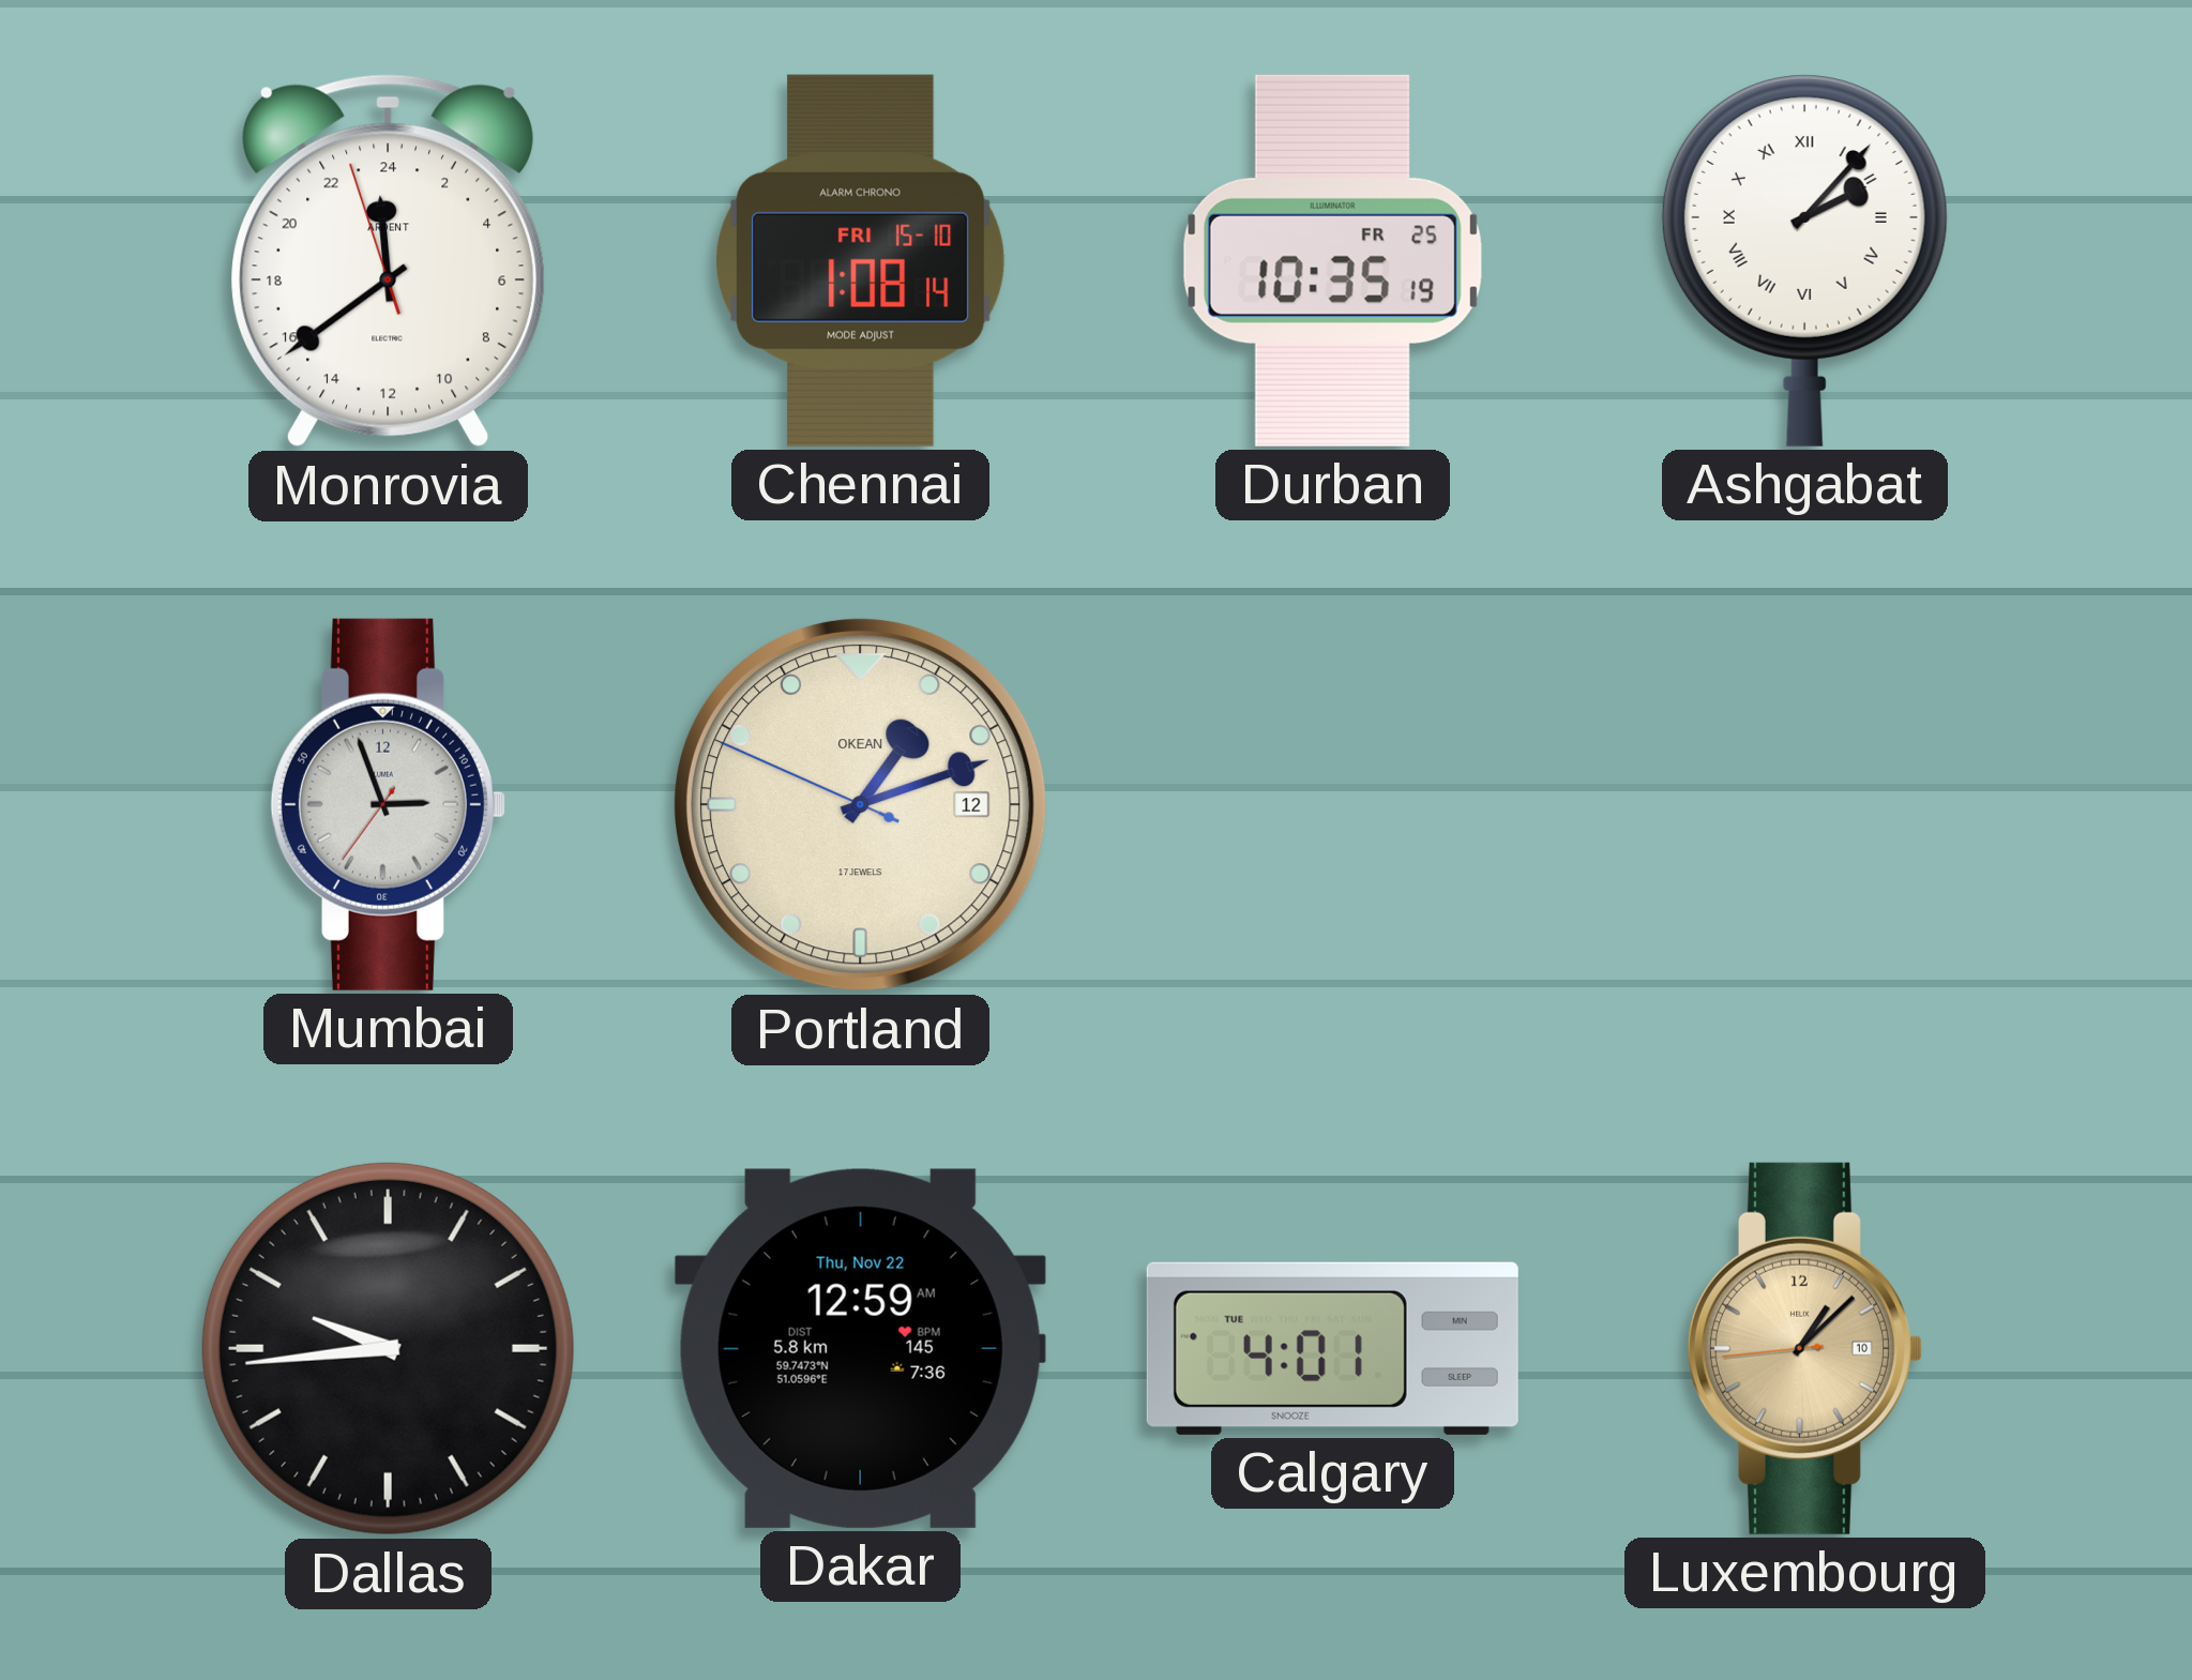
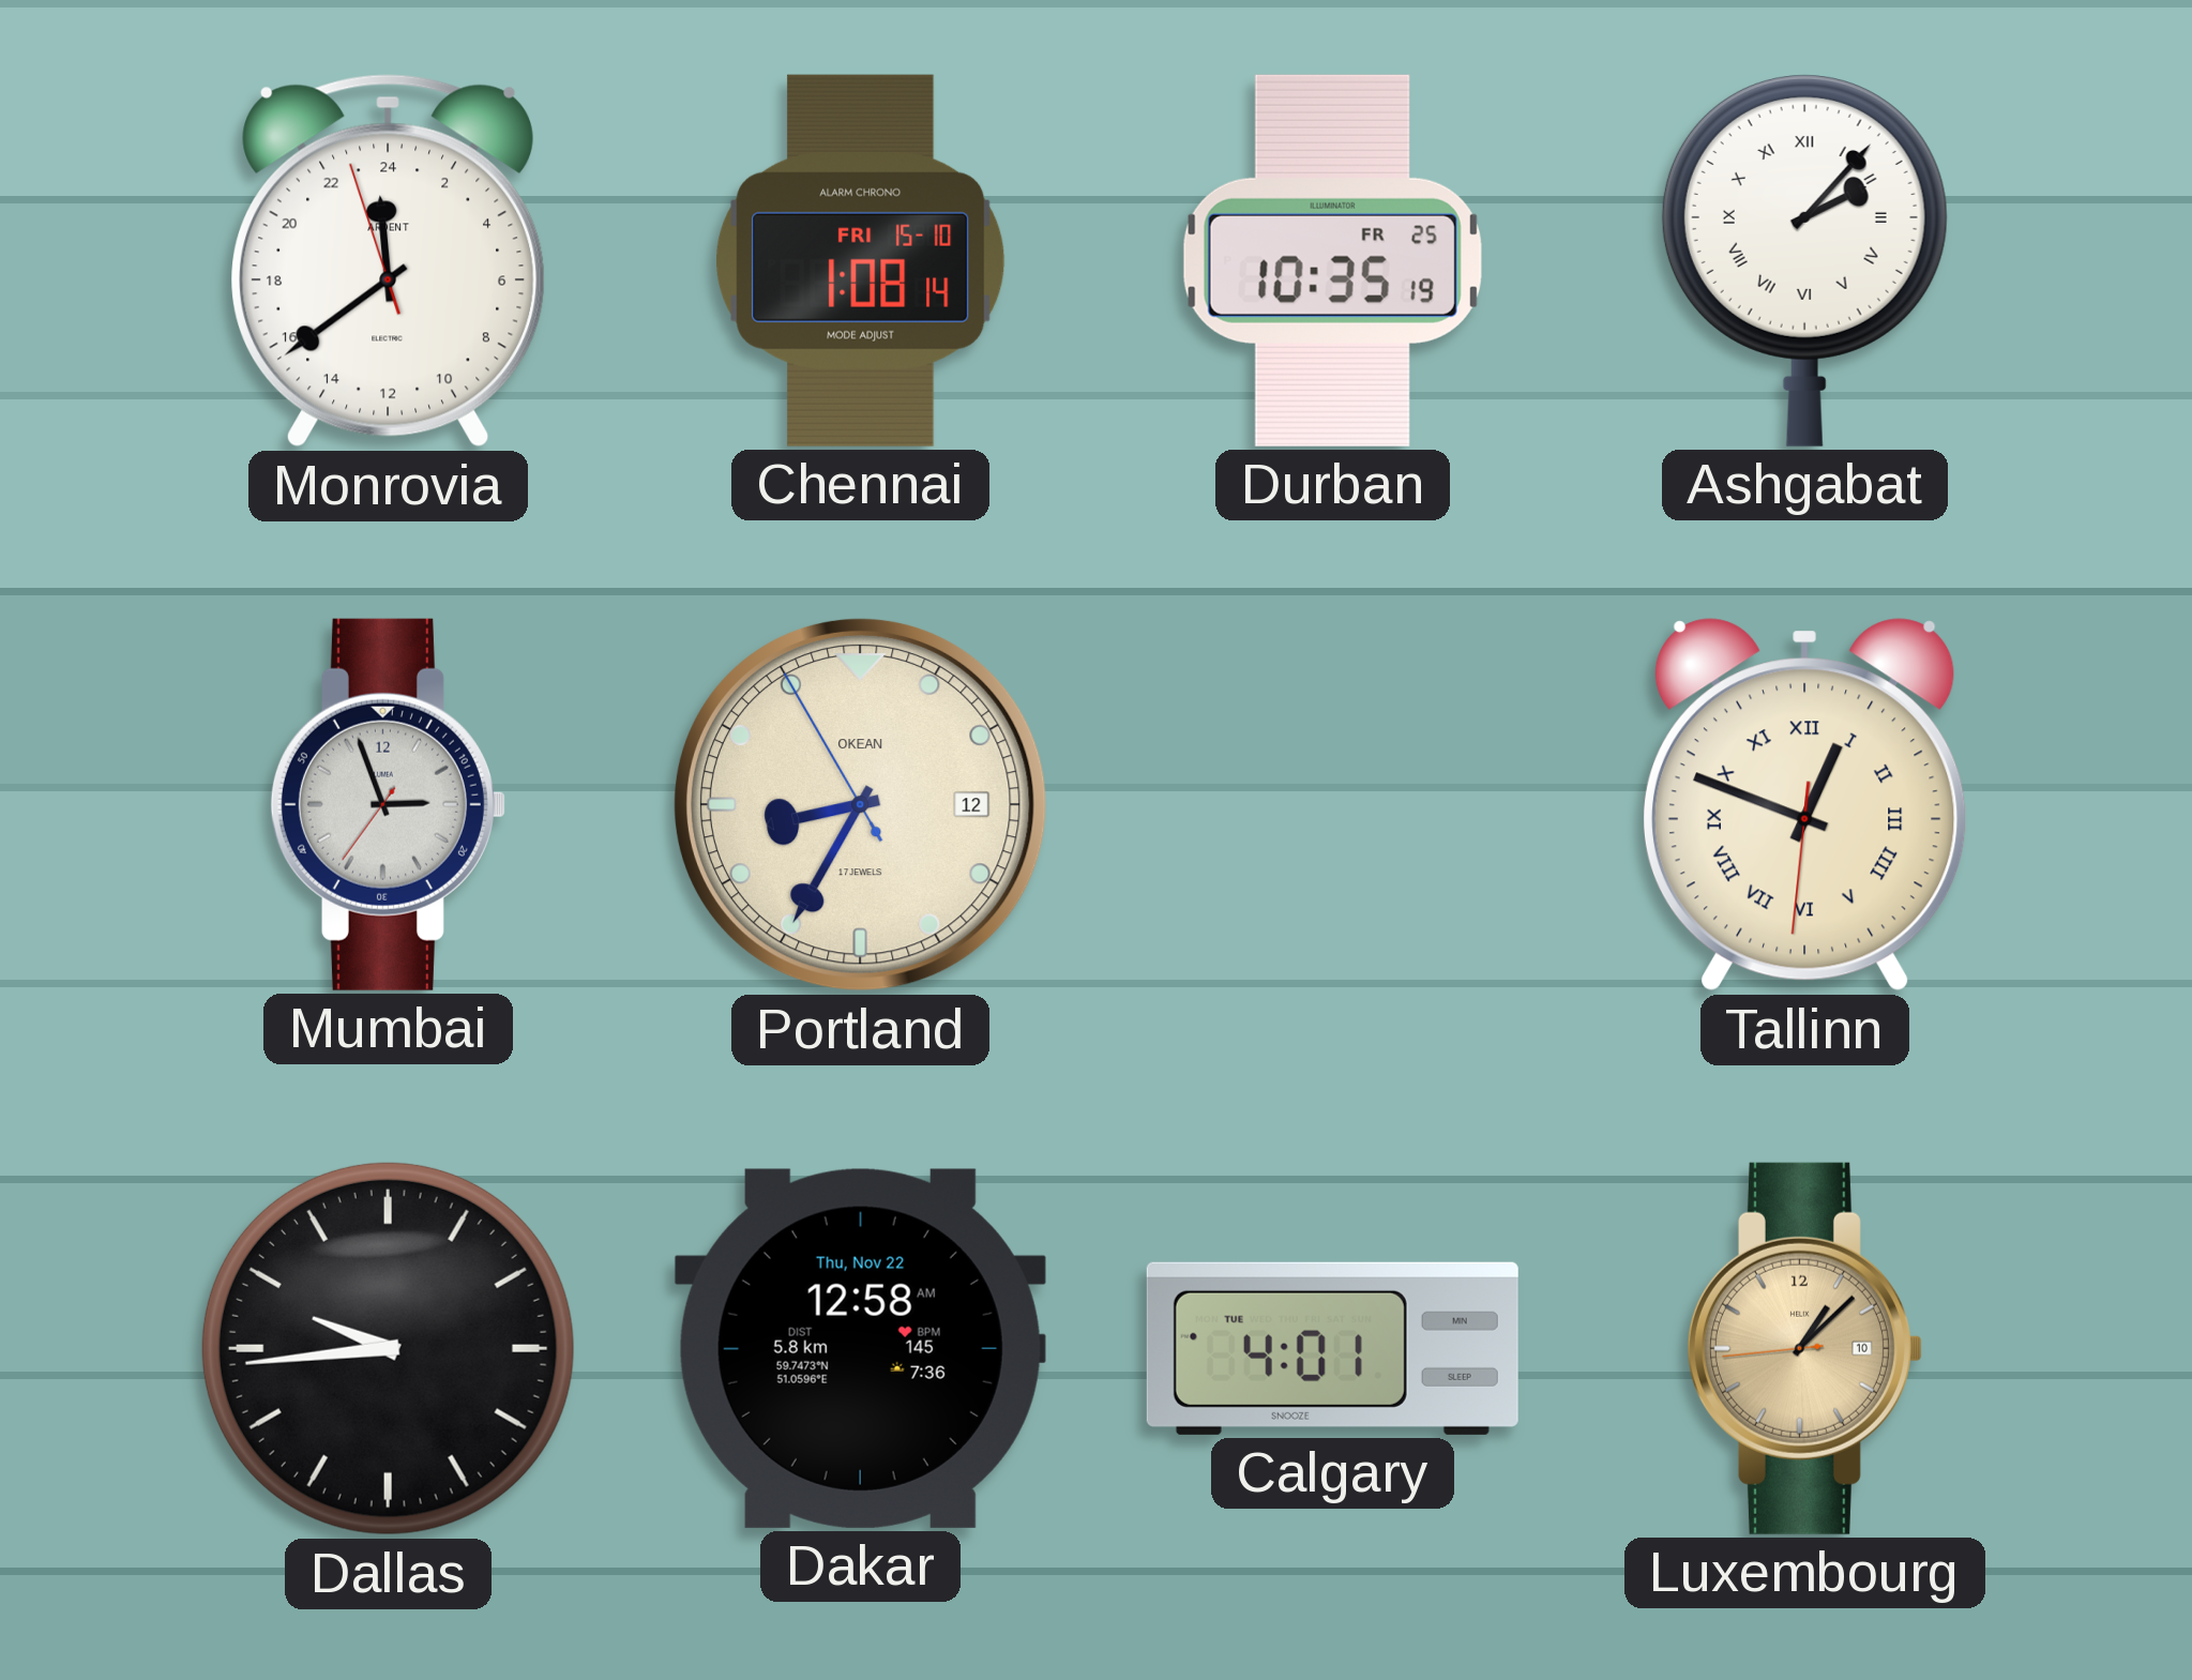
Portland: 1:11 -> 8:34 (860, 804)
Tallinn: none -> 12:48 (1804, 805)
Dakar: 12:59 -> 12:58 (860, 1348)
